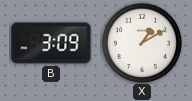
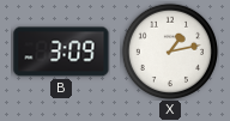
X: 1:10 -> 1:13 (169, 50)
